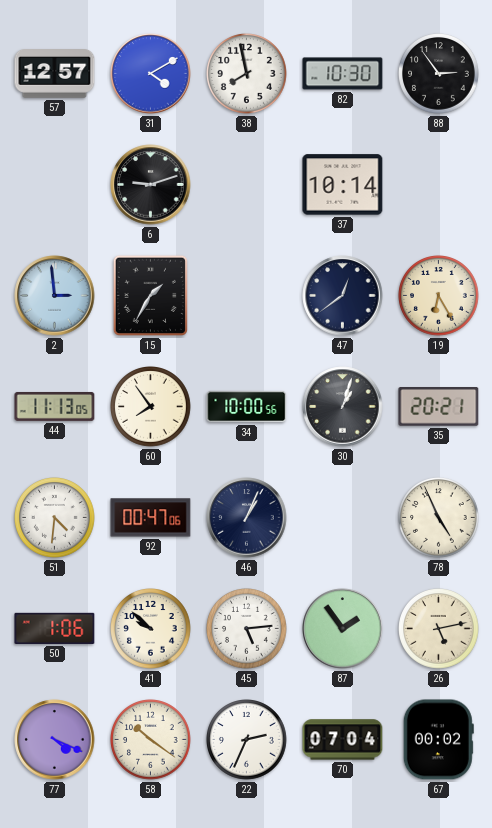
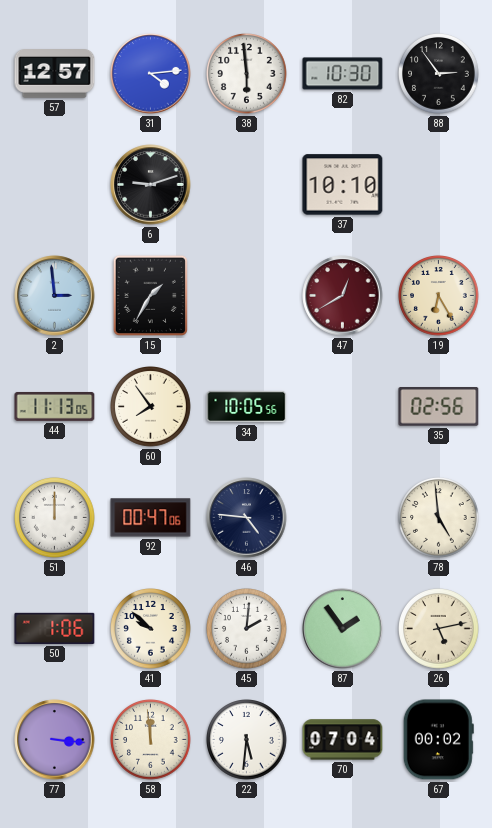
31: 4:10 -> 4:14 (151, 74)
38: 7:58 -> 5:59 (247, 74)
37: 10:14 -> 10:10 (343, 185)
47: 12:39 -> 12:40 (343, 296)
47 dial: navy -> burgundy (343, 296)
34: 10:00 -> 10:05 (247, 407)
30: 1:03 -> none (343, 407)
35: 20:21 -> 02:56 (439, 407)
51: 4:31 -> 12:00 (55, 518)
46: 1:04 -> 4:46 (247, 518)
78: 4:56 -> 4:59 (439, 518)
45: 5:14 -> 2:01 (247, 629)
77: 4:19 -> 3:16 (55, 740)
58: 10:21 -> 11:59 (151, 740)
22: 2:34 -> 5:31 (247, 740)
